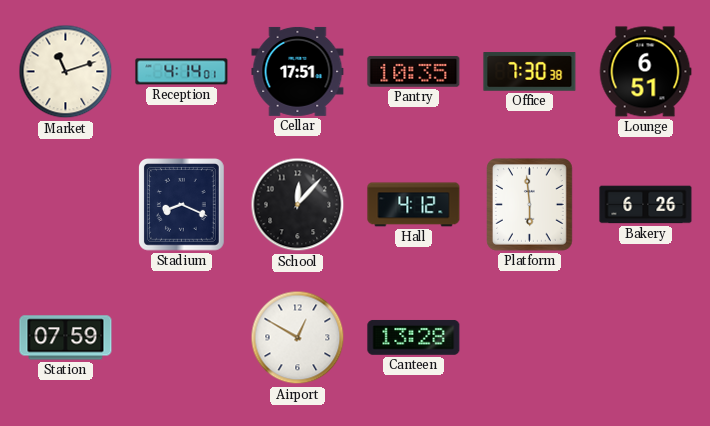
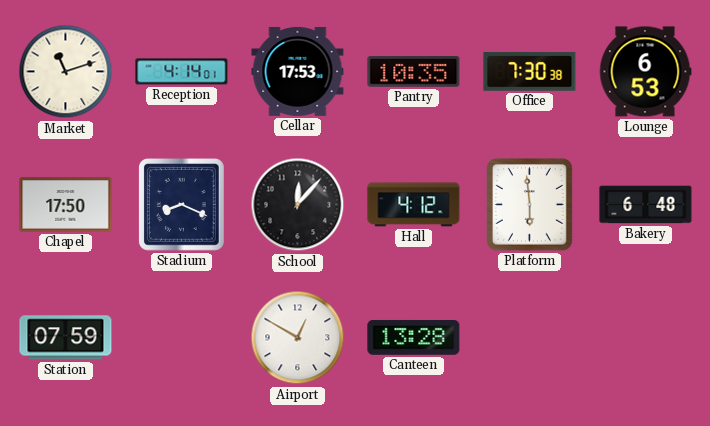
Cellar: 17:51 -> 17:53 (298, 71)
Lounge: 6:51 -> 6:53 (645, 72)
Chapel: none -> 17:50 (66, 205)
Bakery: 6:26 -> 6:48 (646, 205)
